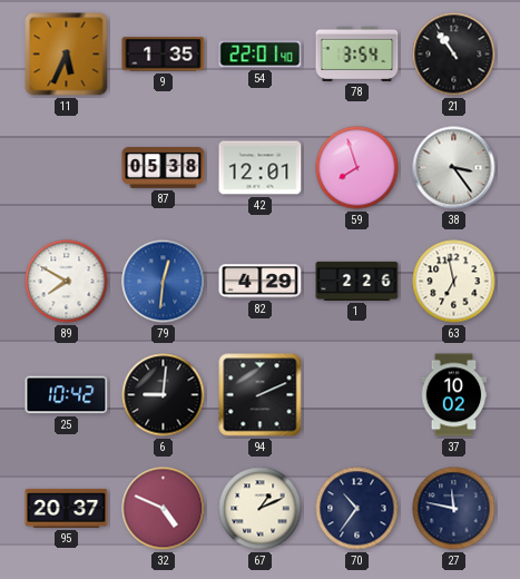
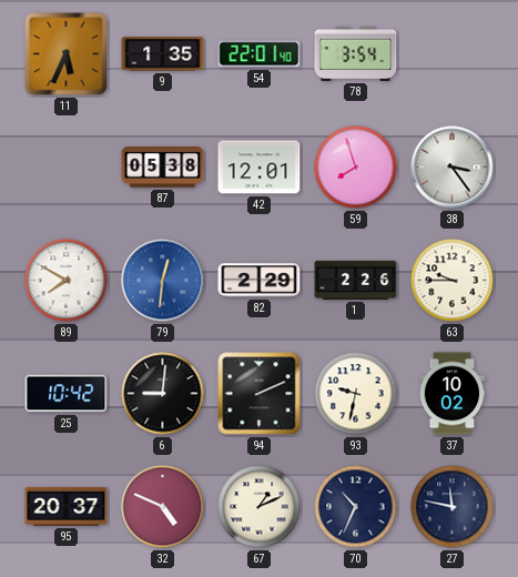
21: 10:54 -> none (454, 55)
82: 4:29 -> 2:29 (260, 281)
63: 6:58 -> 9:45 (453, 281)
93: none -> 9:32 (356, 394)
70: 10:36 -> 10:34 (356, 507)
